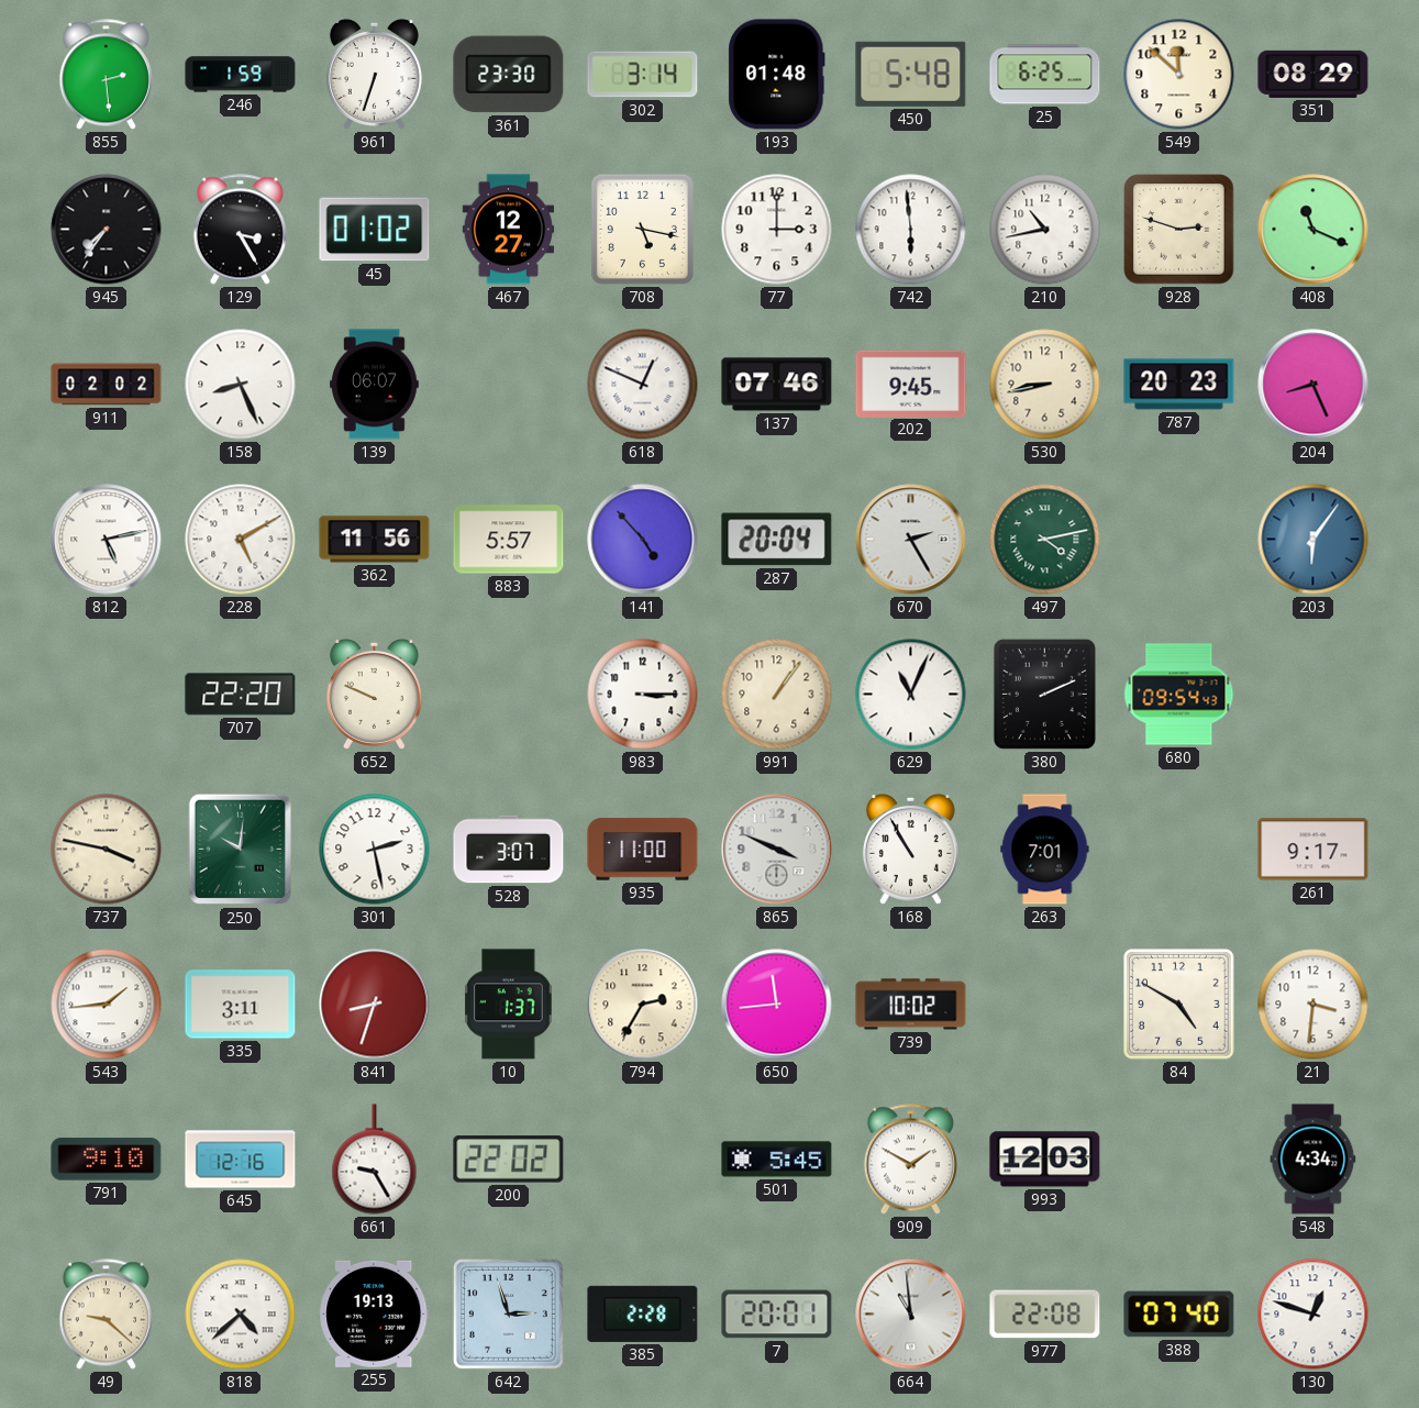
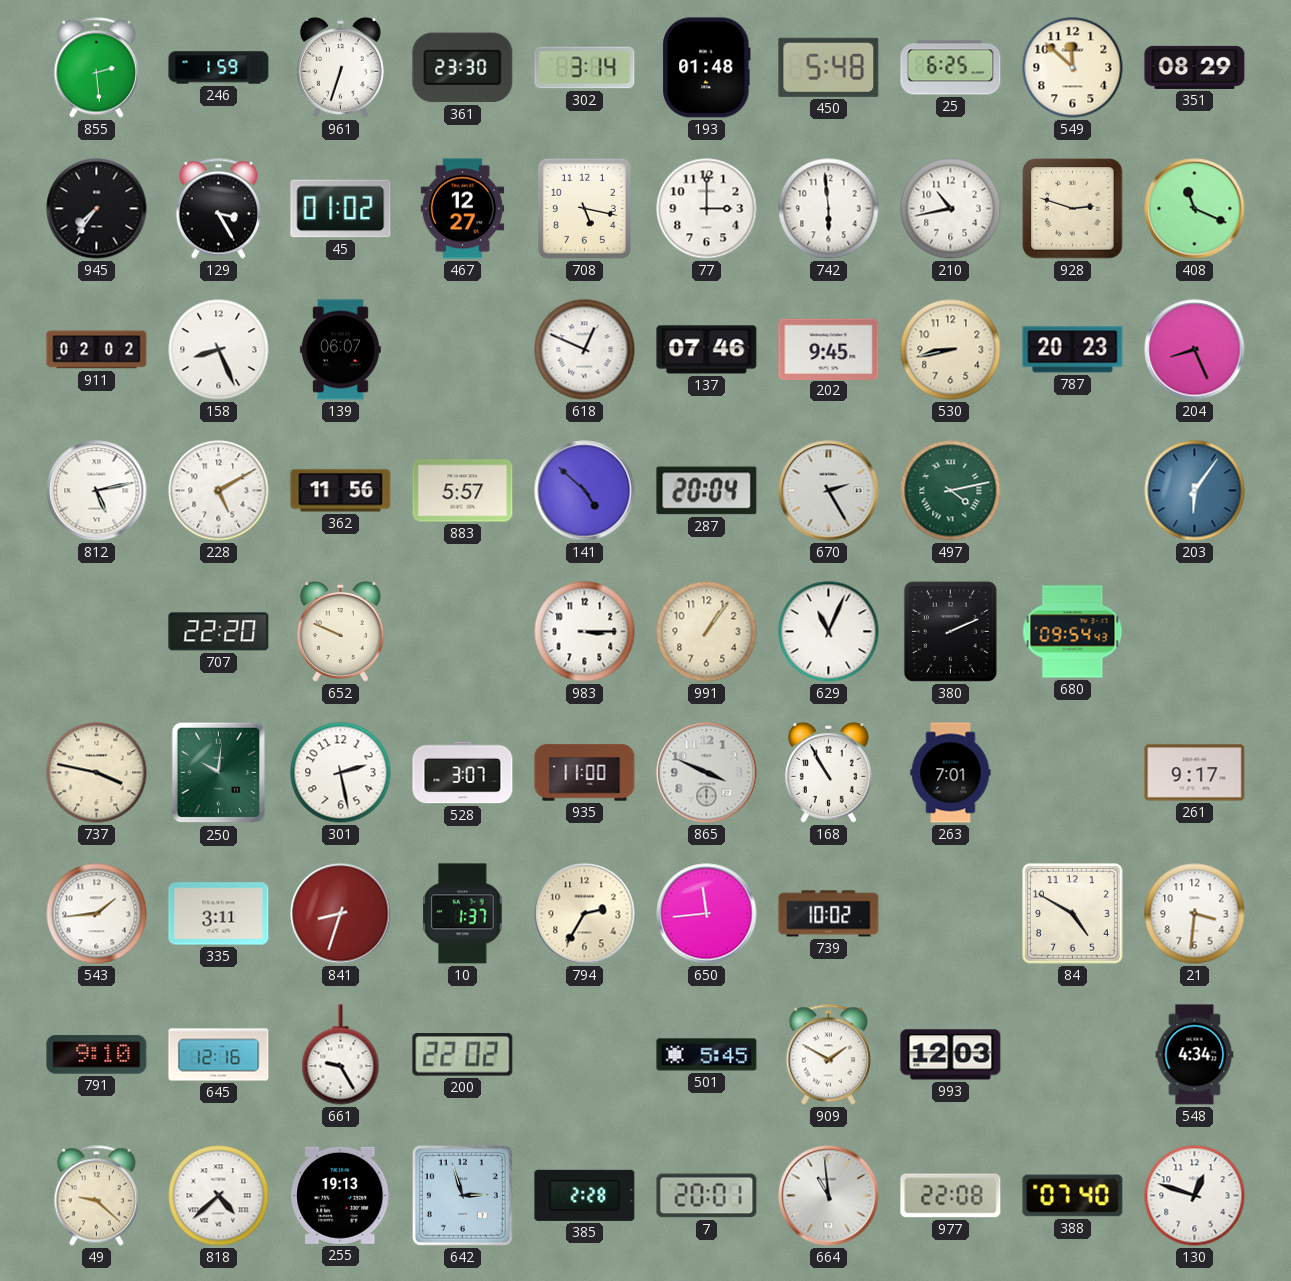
141: 4:53 -> 4:52 (585, 491)
